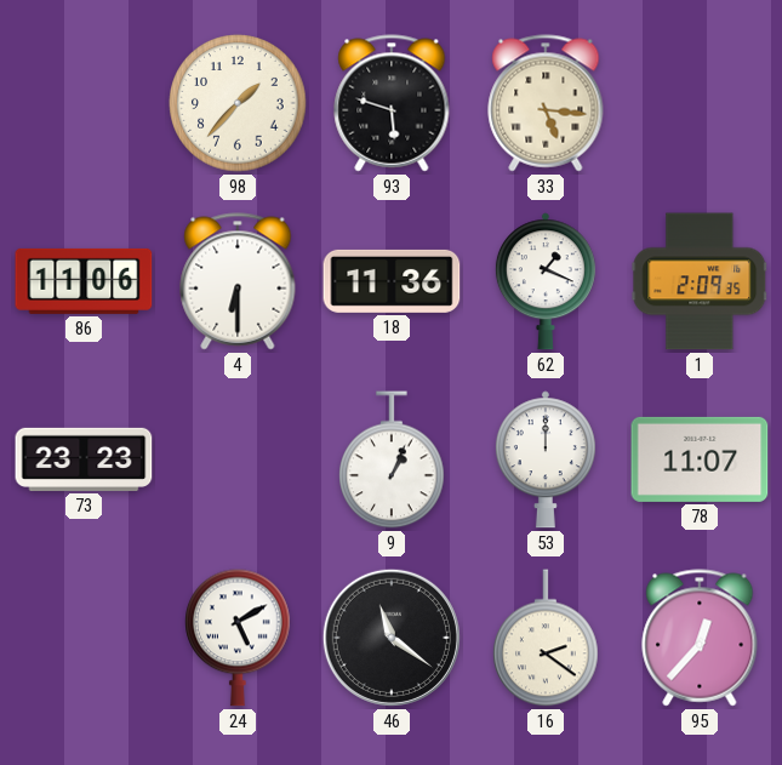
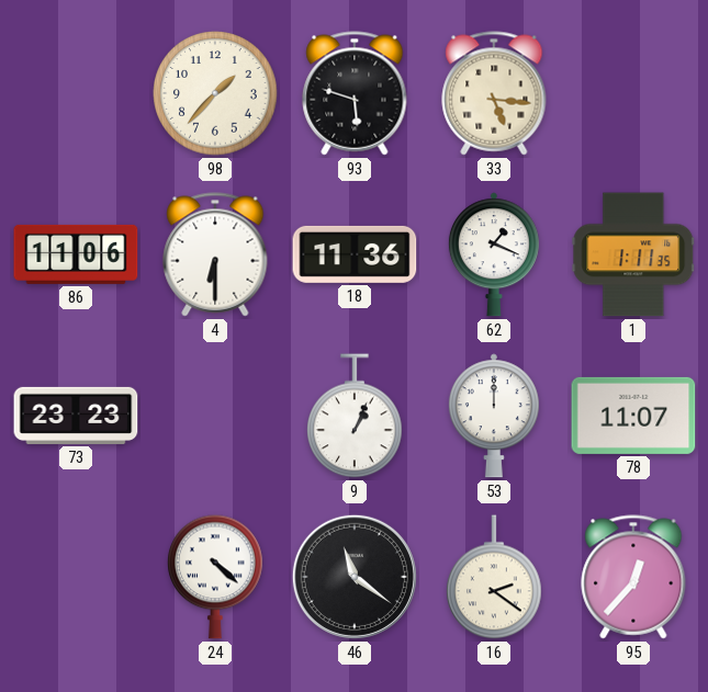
1: 2:09 -> 1:11 (633, 254)
24: 5:10 -> 4:22 (215, 577)
